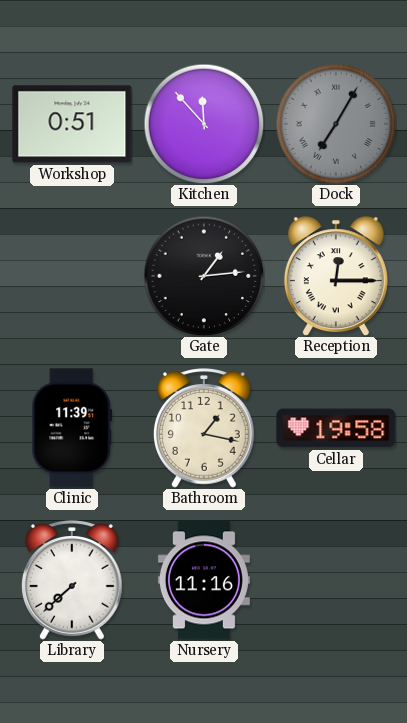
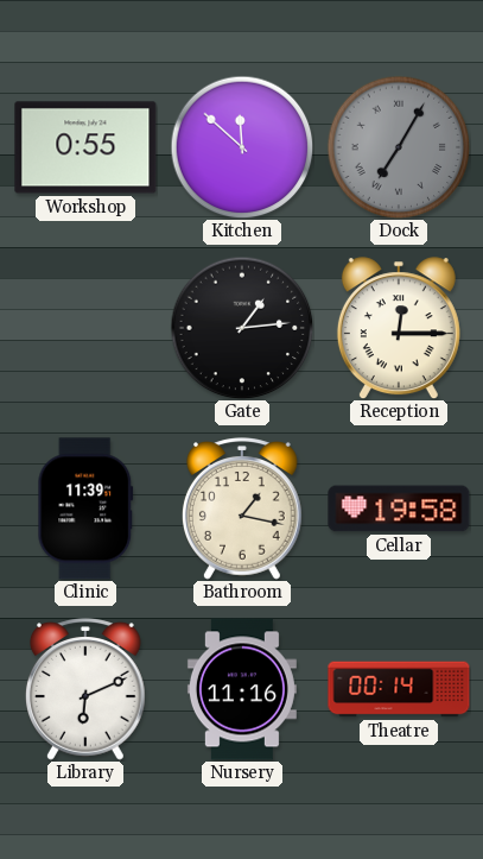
Workshop: 0:51 -> 0:55 (85, 147)
Kitchen: 11:53 -> 11:52 (242, 147)
Library: 7:38 -> 6:11 (85, 689)
Theatre: none -> 00:14 (399, 689)
